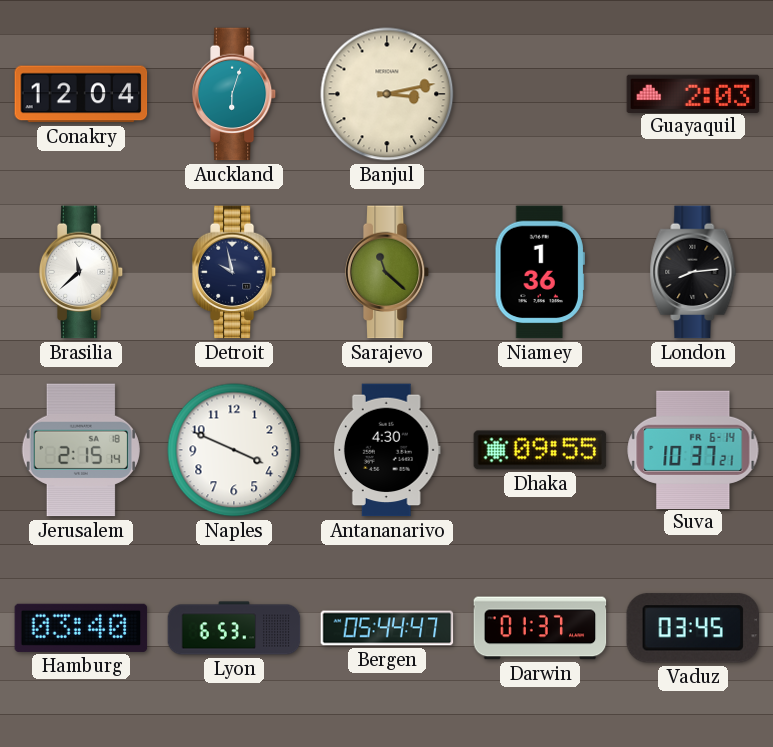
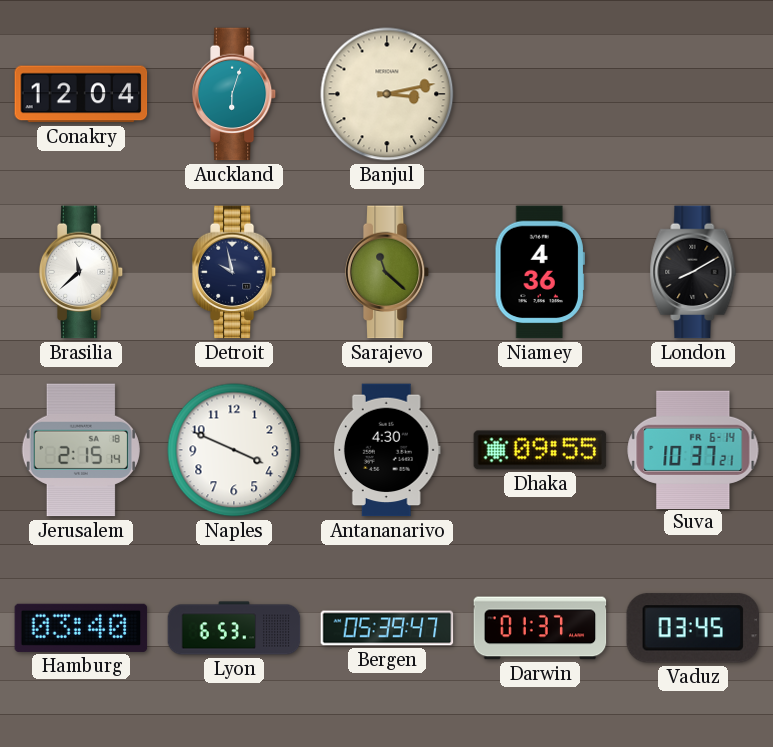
Guayaquil: 2:03 -> none (693, 93)
Niamey: 1:36 -> 4:36 (540, 272)
London: 8:14 -> 8:10 (693, 272)
Bergen: 05:44 -> 05:39 (387, 628)
